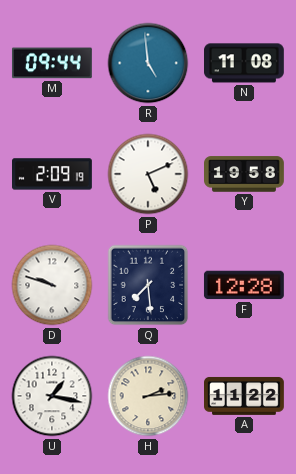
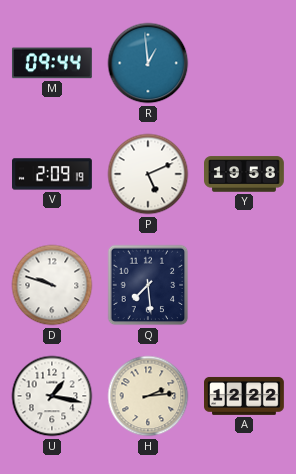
R: 4:59 -> 12:59 (148, 63)
N: 11:08 -> none (245, 63)
F: 12:28 -> none (244, 285)
A: 11:22 -> 12:22 (245, 396)
